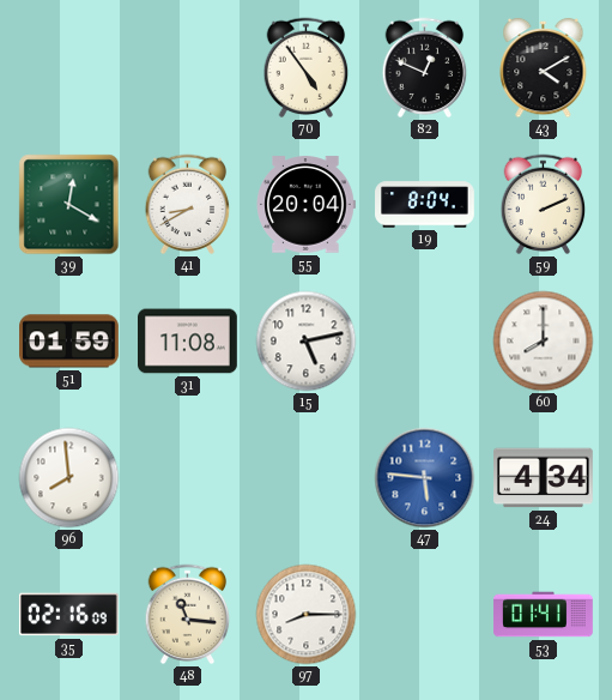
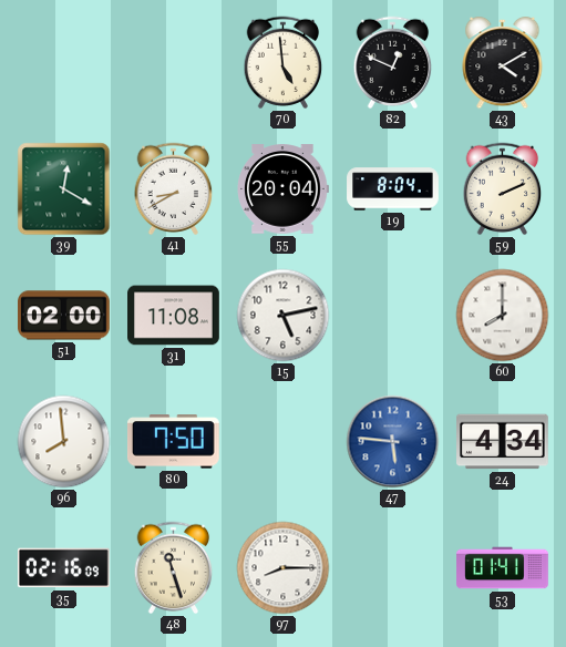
70: 4:54 -> 4:59 (284, 63)
51: 01:59 -> 02:00 (64, 316)
80: none -> 7:50 (173, 442)
48: 11:16 -> 11:27 (174, 568)
